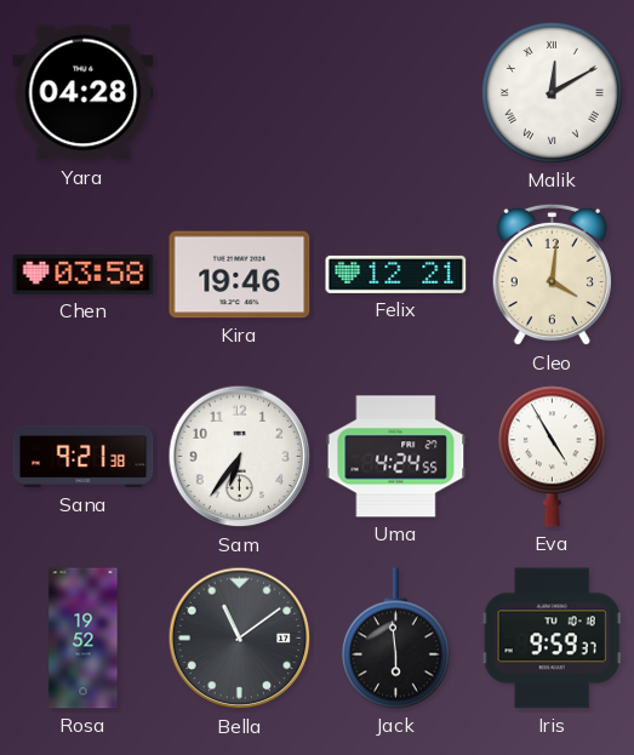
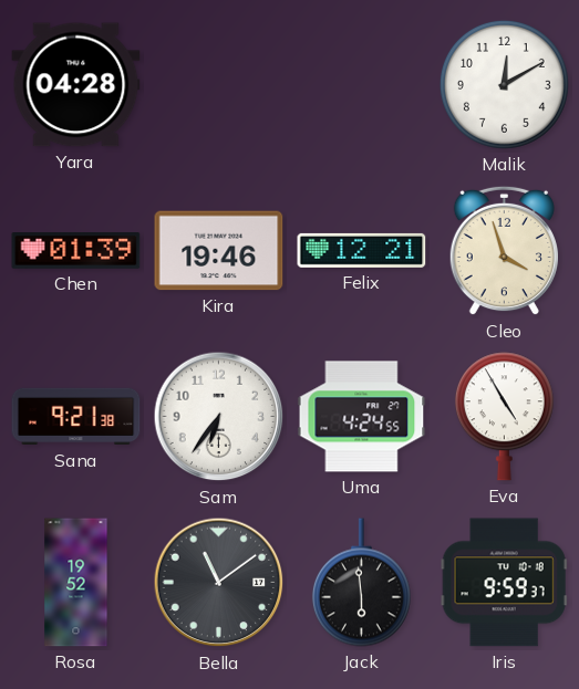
Malik numerals: Roman -> Arabic (504, 84)
Chen: 03:58 -> 01:39 (76, 251)
Cleo: 4:01 -> 3:57 (504, 251)
